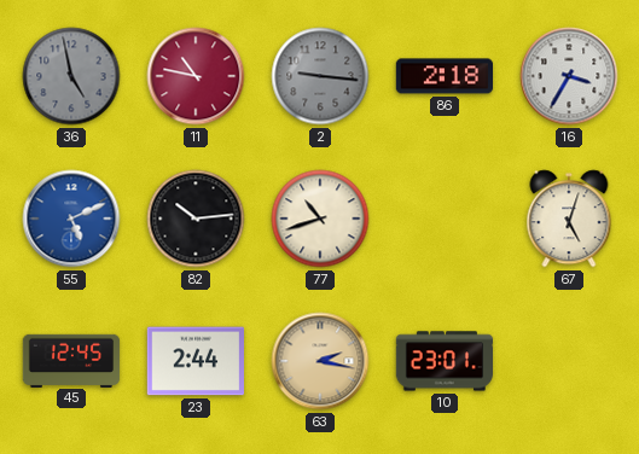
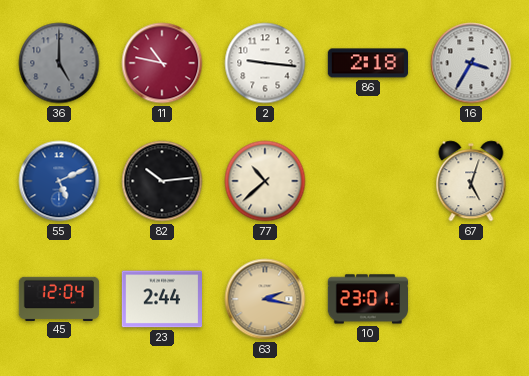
36: 4:58 -> 5:00 (59, 63)
2 dial: grey -> white (265, 63)
77: 10:42 -> 10:38 (265, 181)
45: 12:45 -> 12:04 (59, 298)
